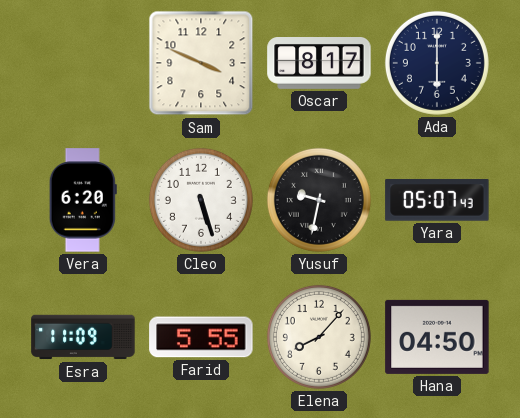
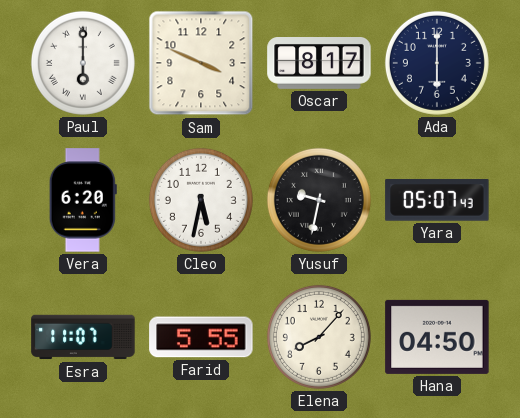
Paul: none -> 6:00 (83, 63)
Cleo: 5:27 -> 5:32 (201, 200)
Esra: 11:09 -> 11:07 (83, 337)
